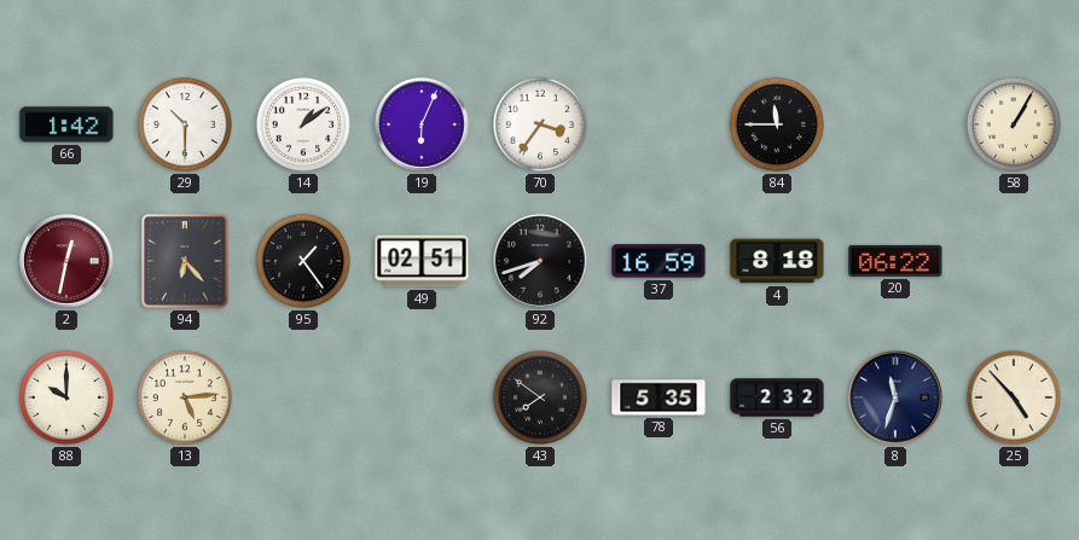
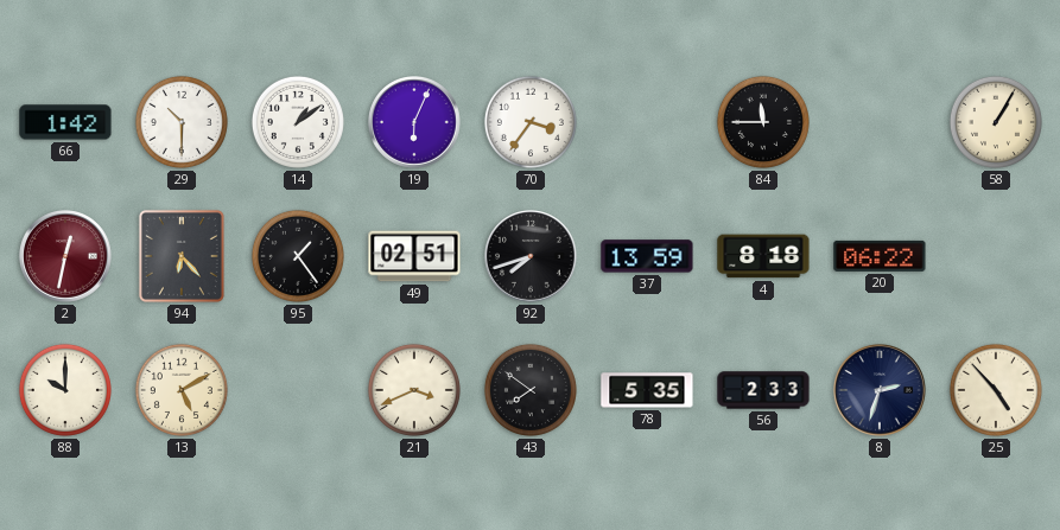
37: 16:59 -> 13:59 (647, 256)
13: 5:14 -> 5:10 (182, 390)
21: none -> 3:41 (414, 390)
56: 2:32 -> 2:33 (763, 390)
8: 11:33 -> 2:33 (881, 391)
